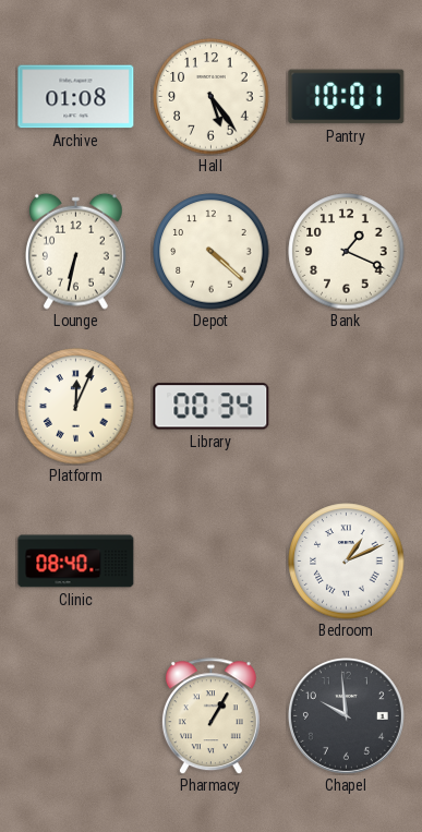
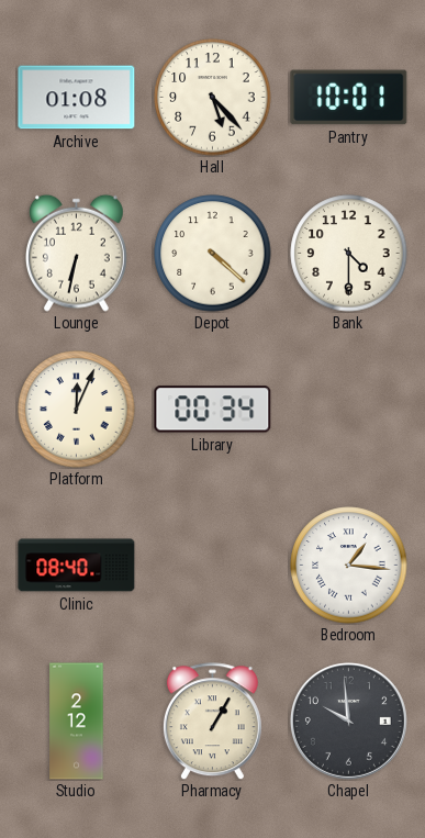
Hall: 5:24 -> 5:23 (213, 98)
Bank: 1:19 -> 4:30 (349, 254)
Bedroom: 1:11 -> 1:16 (349, 566)
Studio: none -> 2:12 (77, 722)
